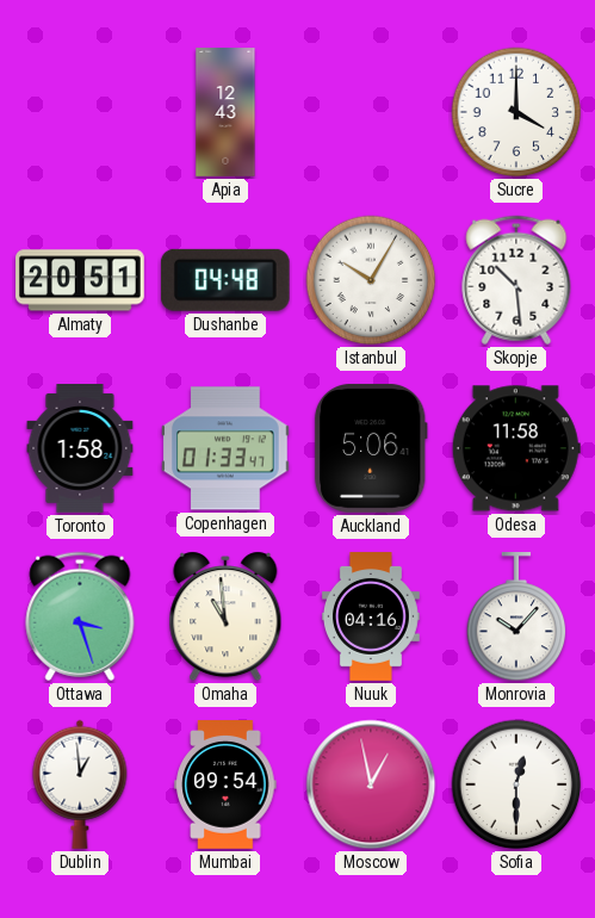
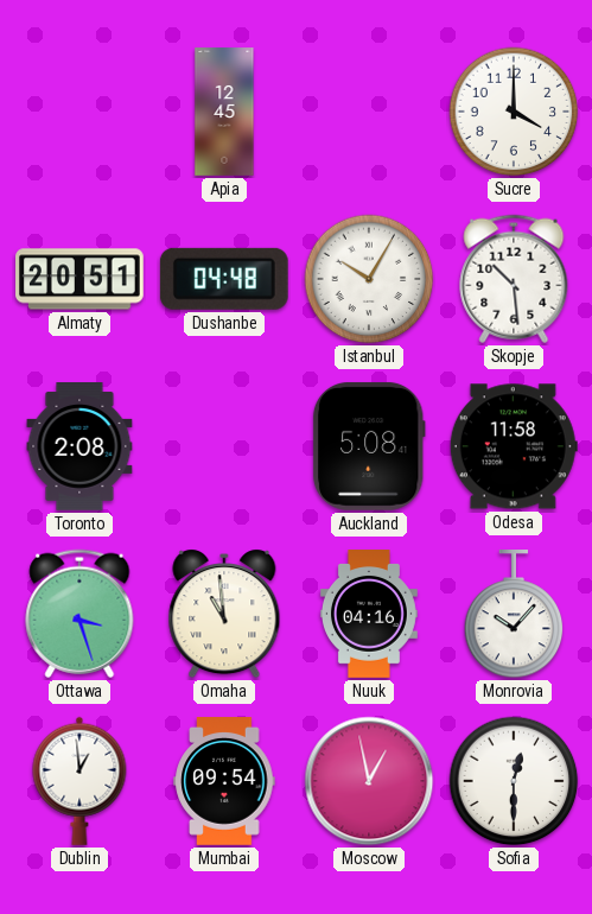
Apia: 12:43 -> 12:45 (224, 112)
Toronto: 1:58 -> 2:08 (79, 446)
Copenhagen: 01:33 -> none (227, 448)
Auckland: 5:06 -> 5:08 (369, 446)
